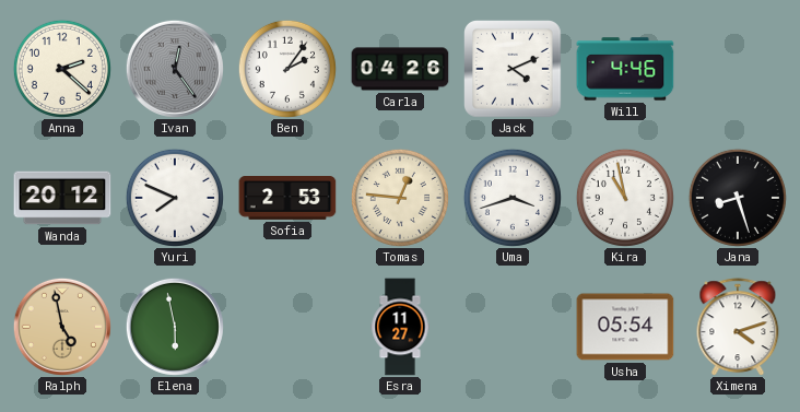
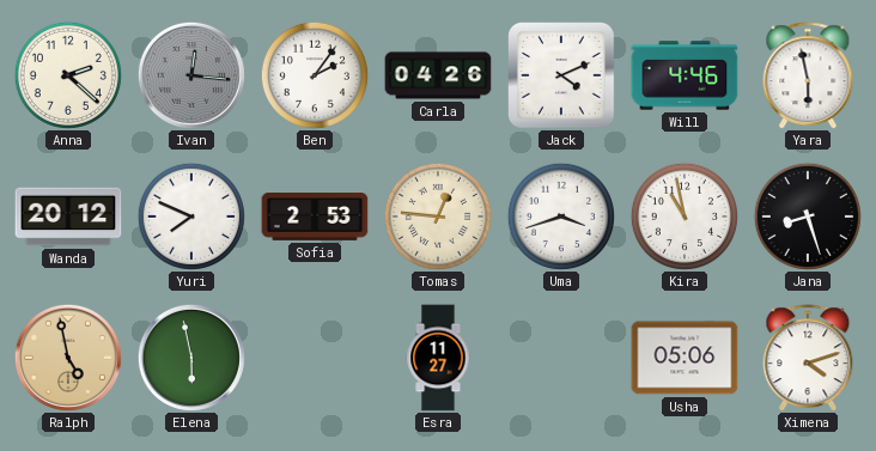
Ivan: 12:24 -> 12:16 (191, 75)
Yara: none -> 5:58 (808, 75)
Usha: 05:54 -> 05:06 (685, 358)
